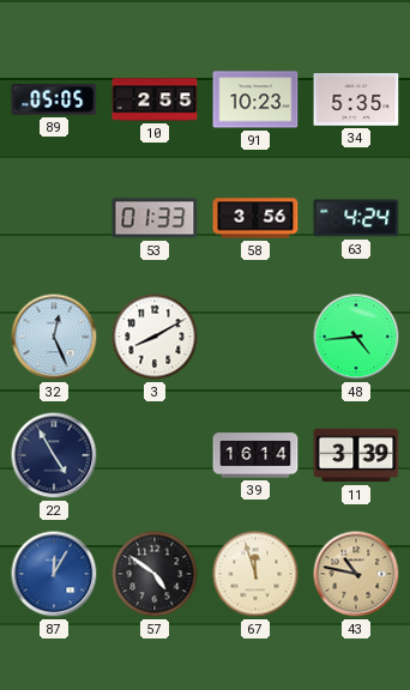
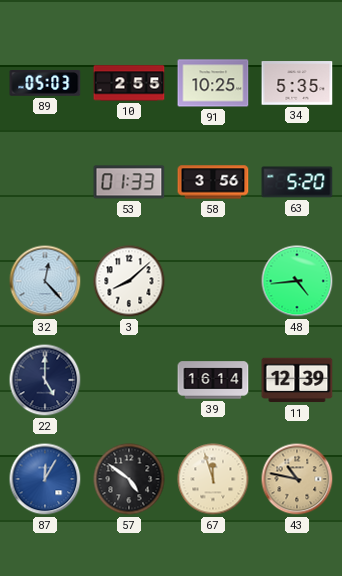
89: 05:05 -> 05:03 (45, 84)
91: 10:23 -> 10:25 (213, 83)
63: 4:24 -> 5:20 (297, 182)
32: 12:26 -> 12:23 (45, 281)
3: 8:10 -> 8:08 (129, 281)
22: 4:55 -> 5:00 (45, 380)
11: 3:39 -> 12:39 (297, 380)
